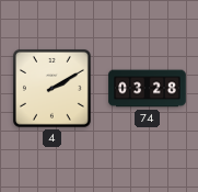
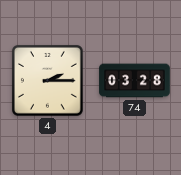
4: 2:10 -> 2:15 (47, 80)
